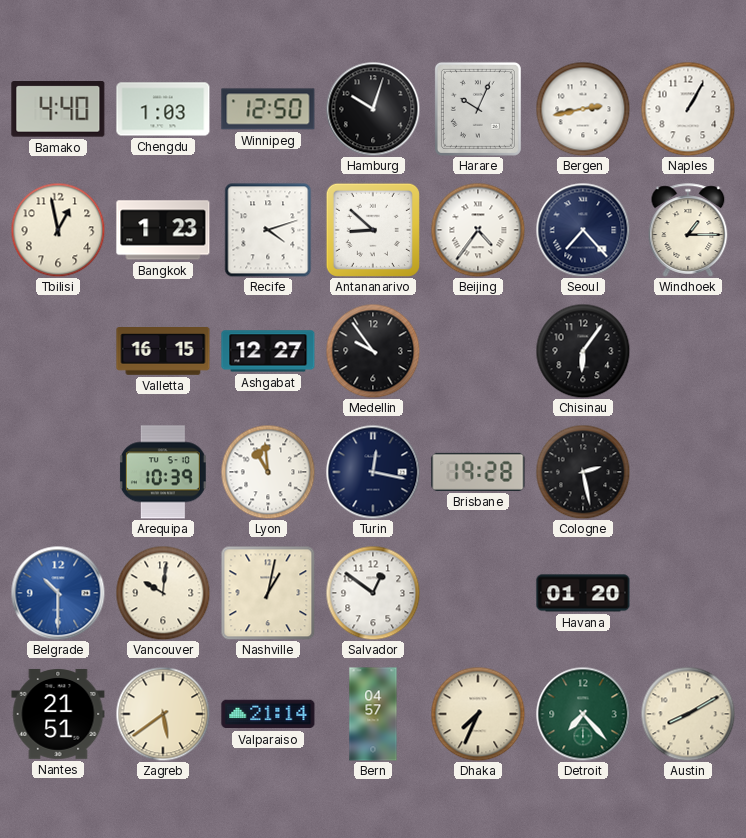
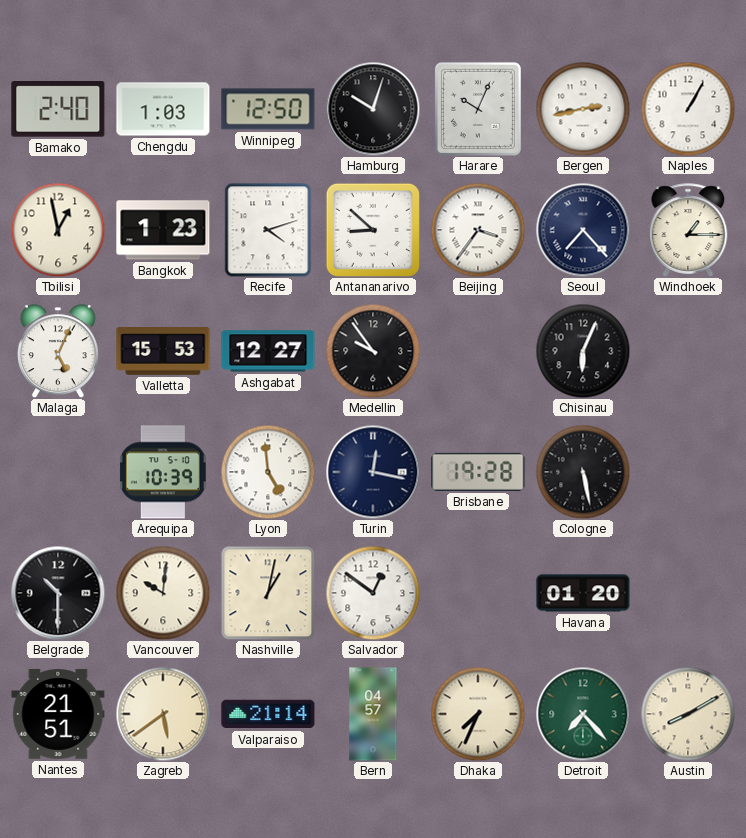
Bamako: 4:40 -> 2:40 (58, 110)
Beijing: 4:36 -> 3:36 (478, 230)
Malaga: none -> 5:04 (58, 351)
Valletta: 16:15 -> 15:53 (163, 352)
Chisinau: 6:06 -> 6:04 (583, 351)
Lyon: 10:59 -> 4:59 (268, 472)
Cologne: 2:28 -> 5:28 (583, 472)
Belgrade dial: blue -> black (58, 593)
